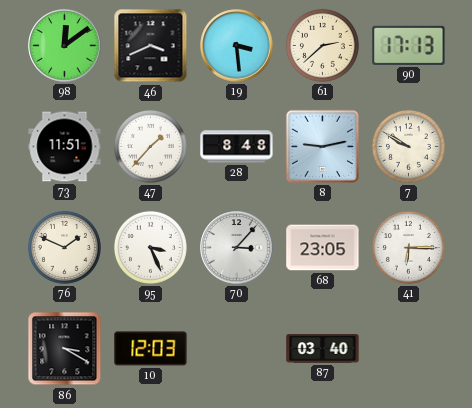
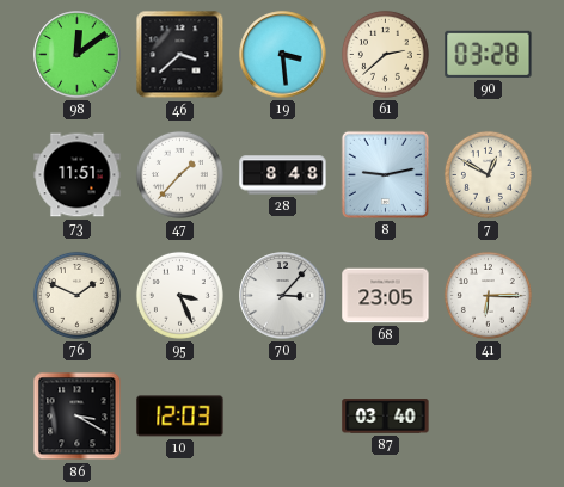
46: 3:41 -> 3:38 (180, 55)
90: 17:13 -> 03:28 (489, 54)
7: 9:50 -> 12:50 (488, 174)
